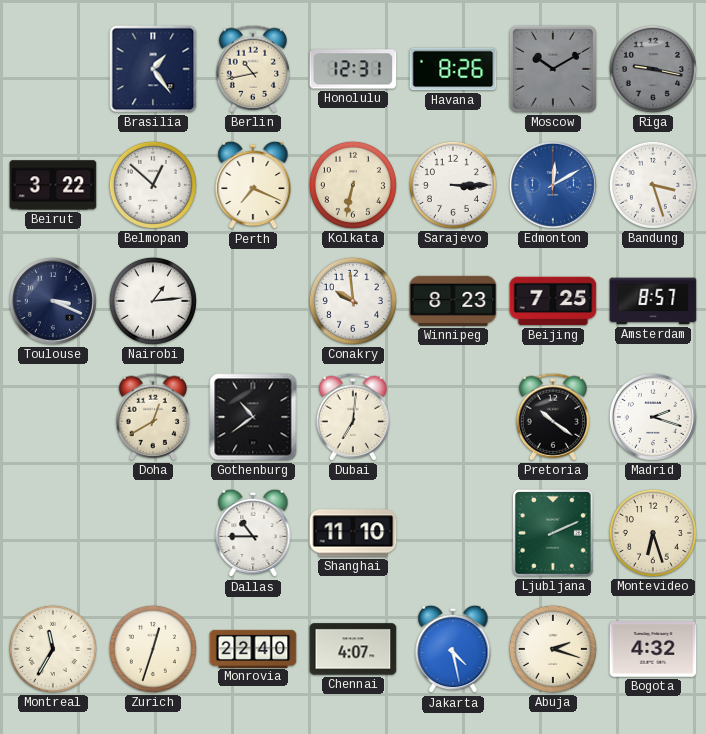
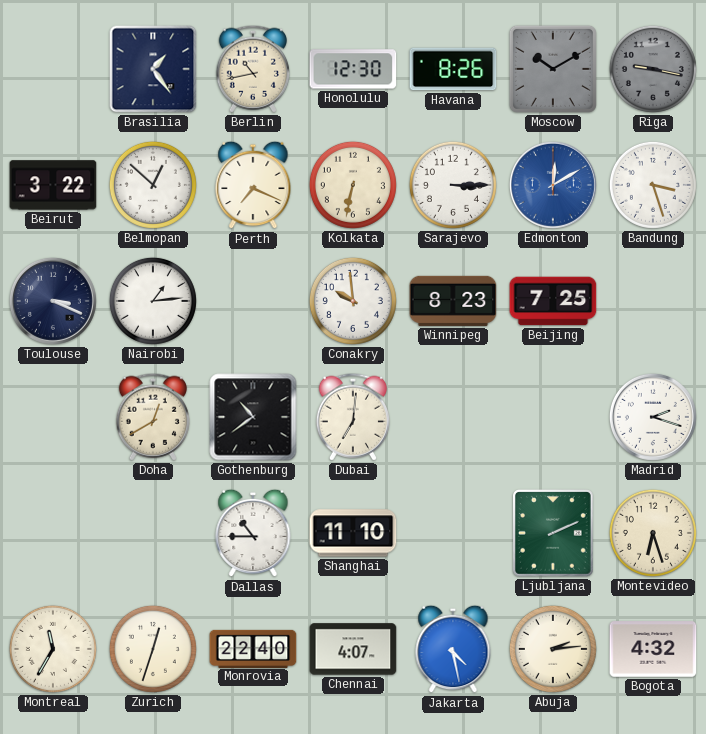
Honolulu: 12:31 -> 12:30 (353, 69)
Amsterdam: 8:57 -> none (653, 301)
Pretoria: 10:21 -> none (552, 417)
Abuja: 2:18 -> 2:14 (553, 649)
